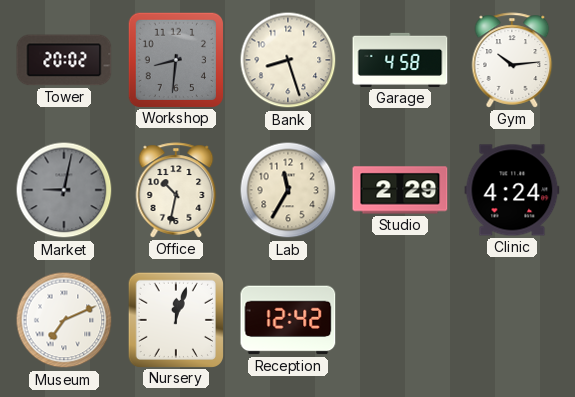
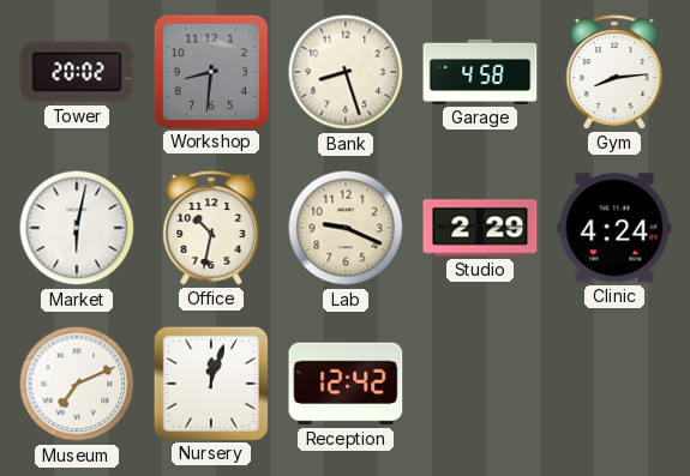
Gym: 10:14 -> 8:14 (614, 72)
Market: 9:02 -> 6:02 (77, 228)
Market dial: grey -> white (77, 228)
Lab: 11:35 -> 9:19 (346, 228)
